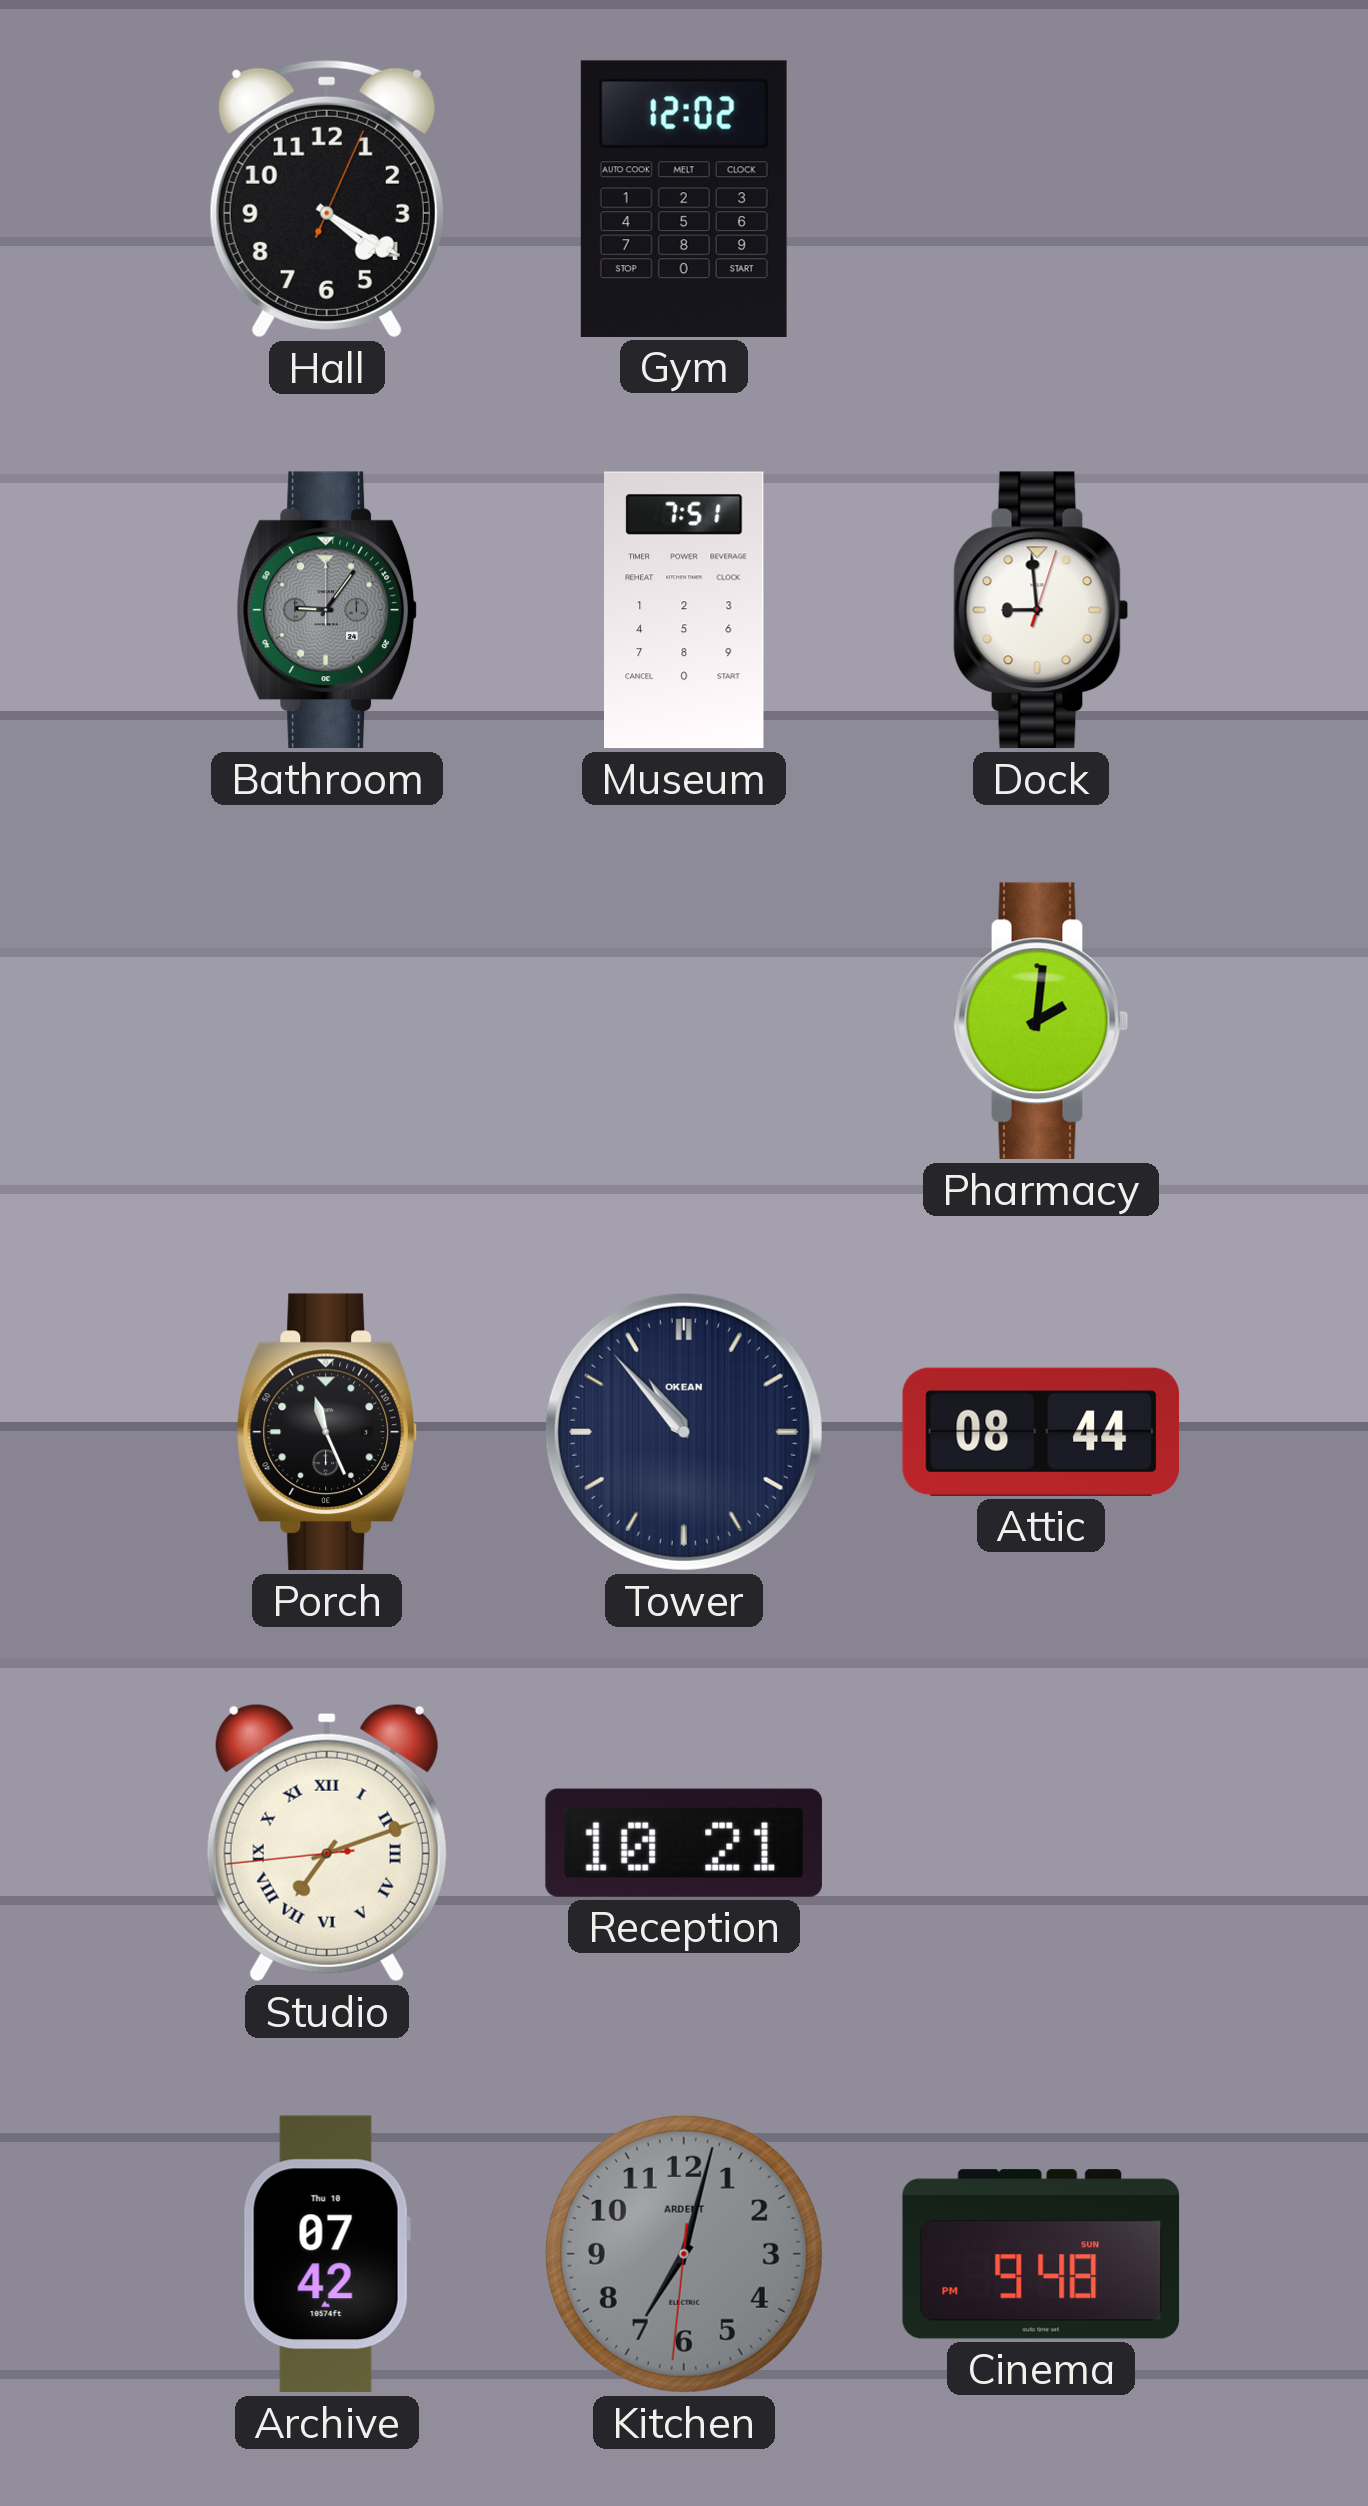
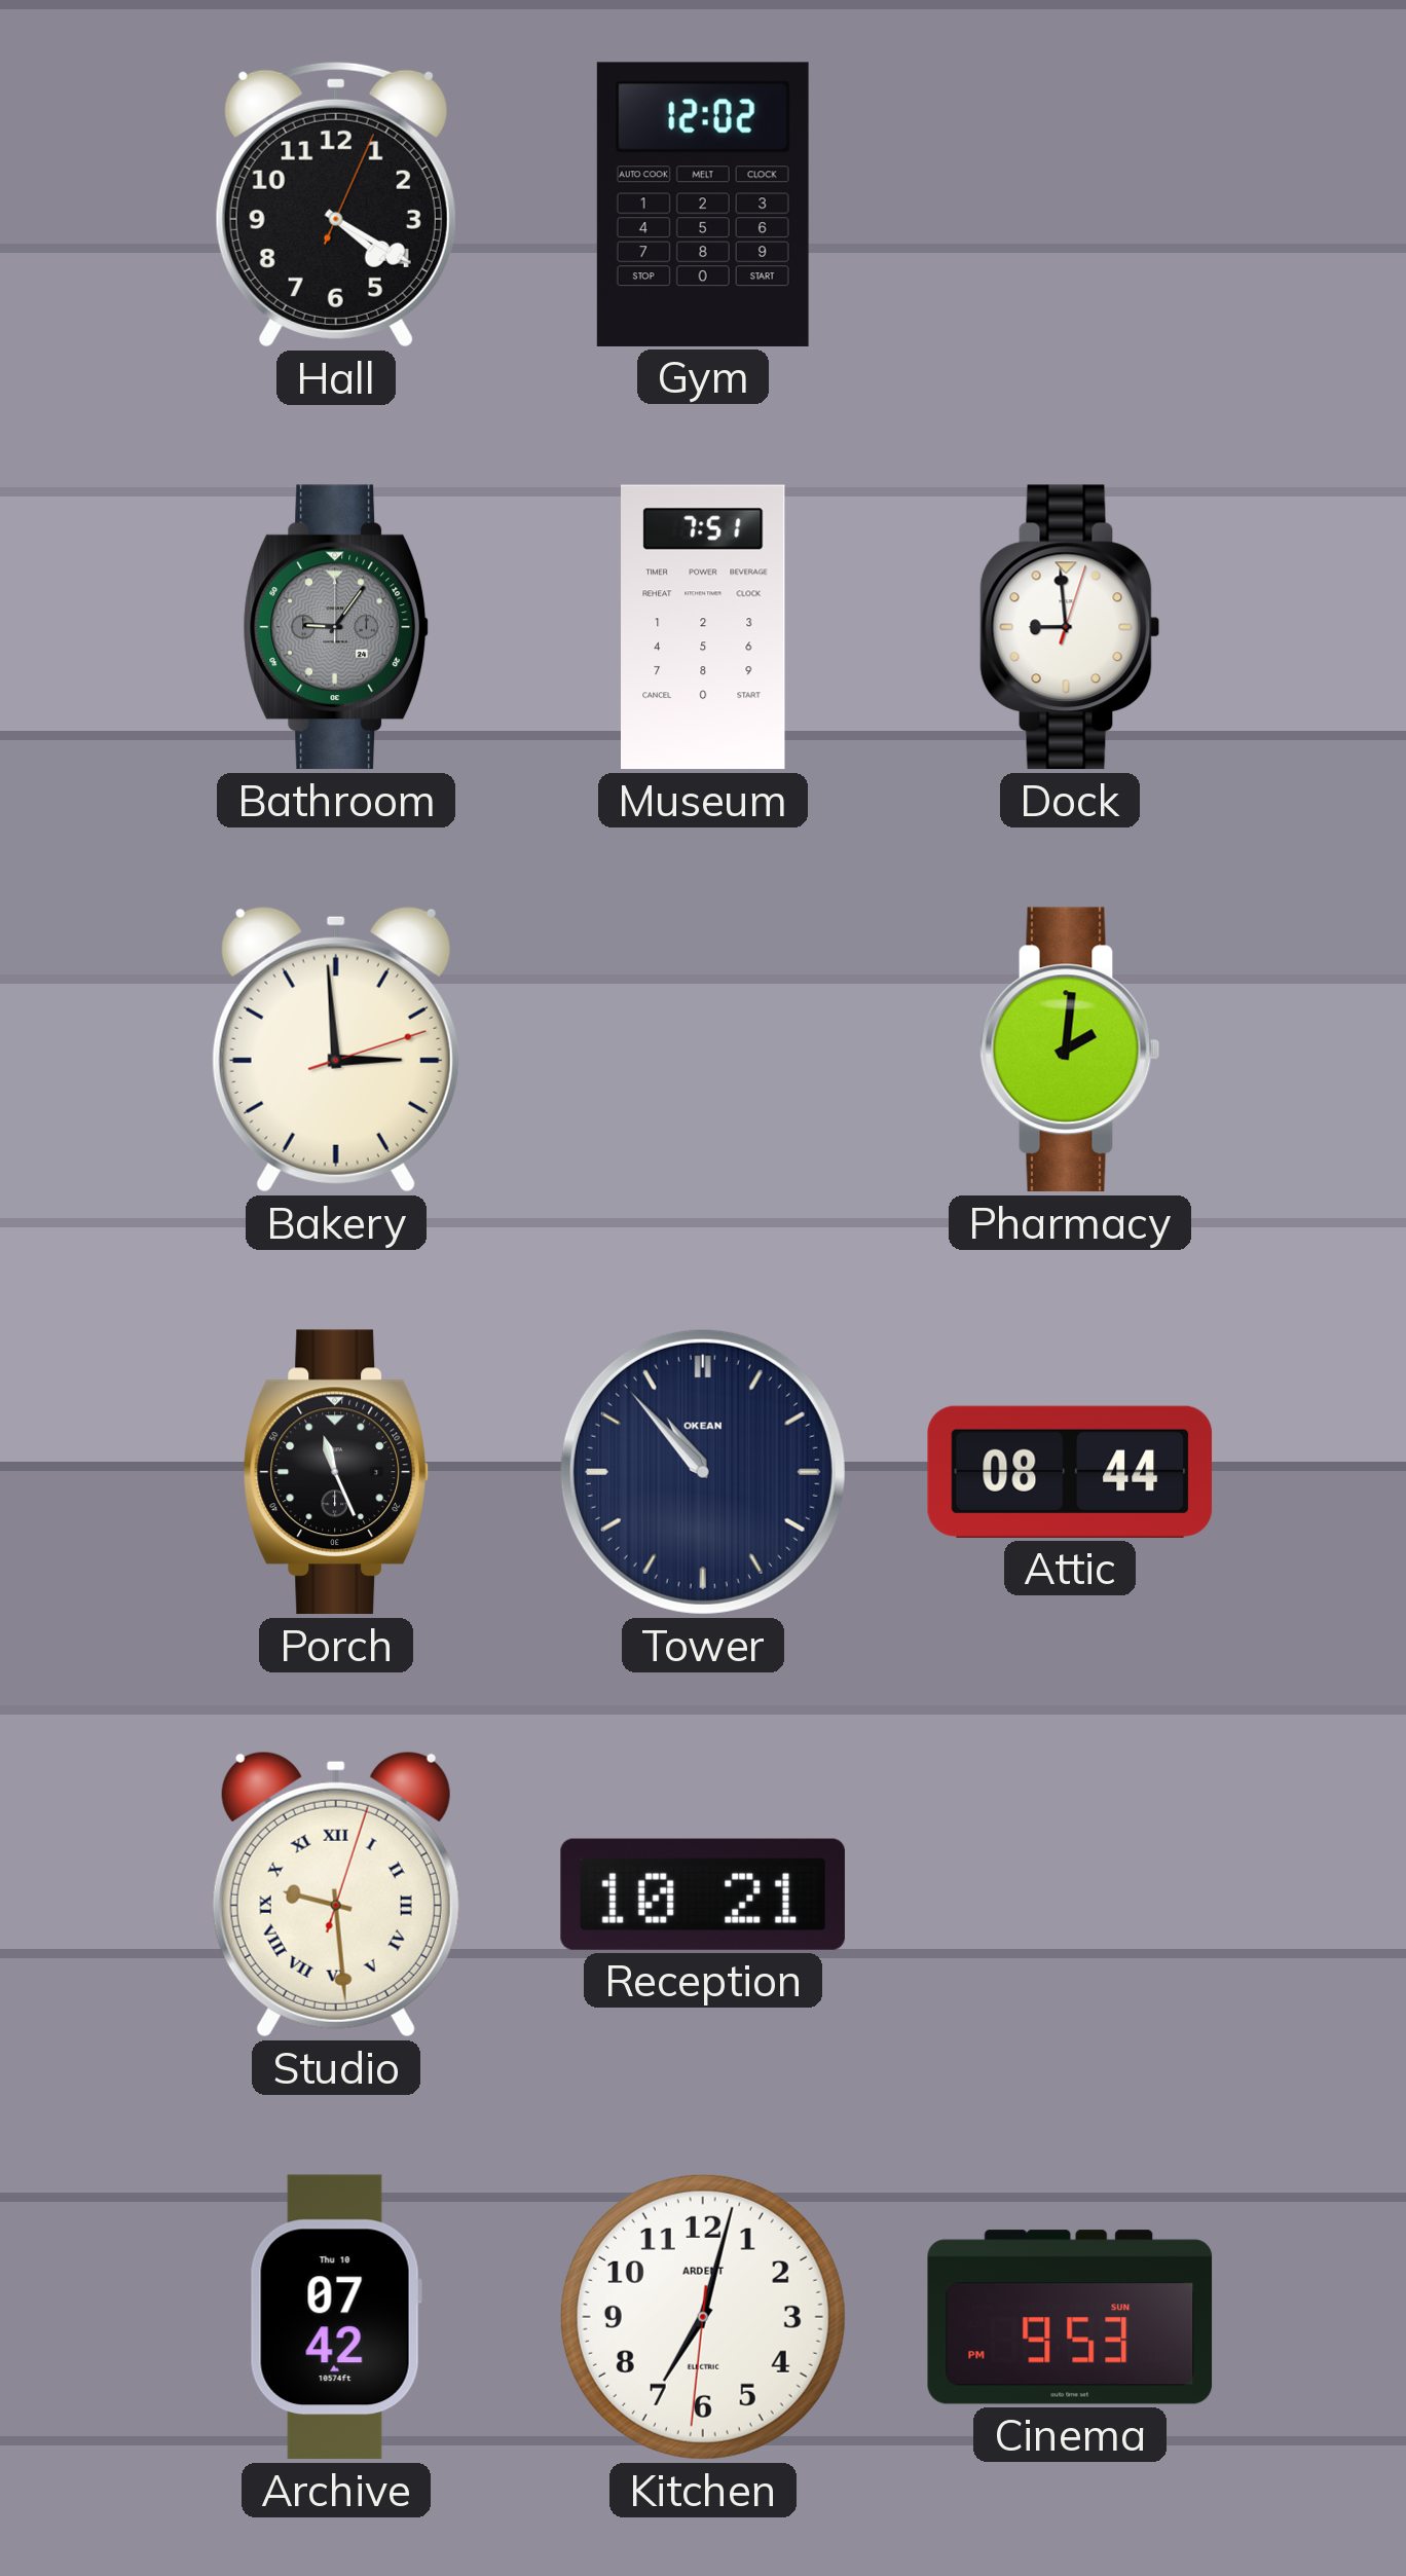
Bakery: none -> 2:59 (336, 1050)
Studio: 7:11 -> 9:29 (336, 1894)
Kitchen dial: grey -> white (703, 2317)
Cinema: 9:48 -> 9:53 (1070, 2317)
